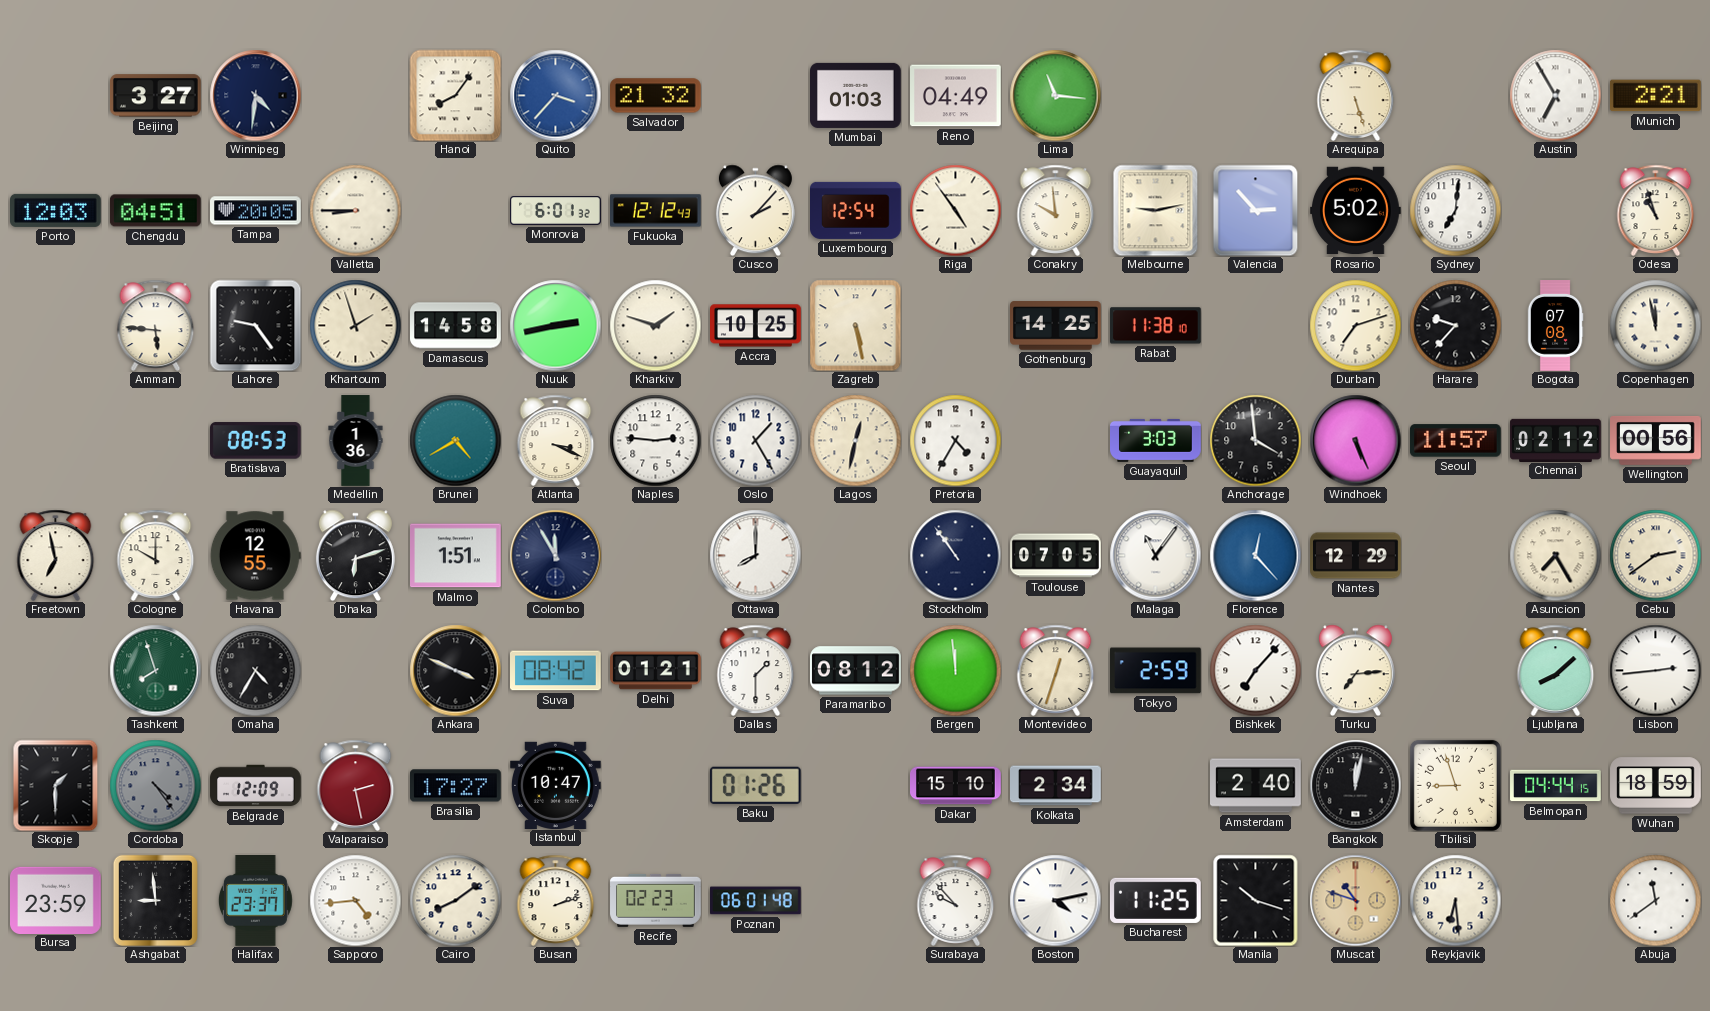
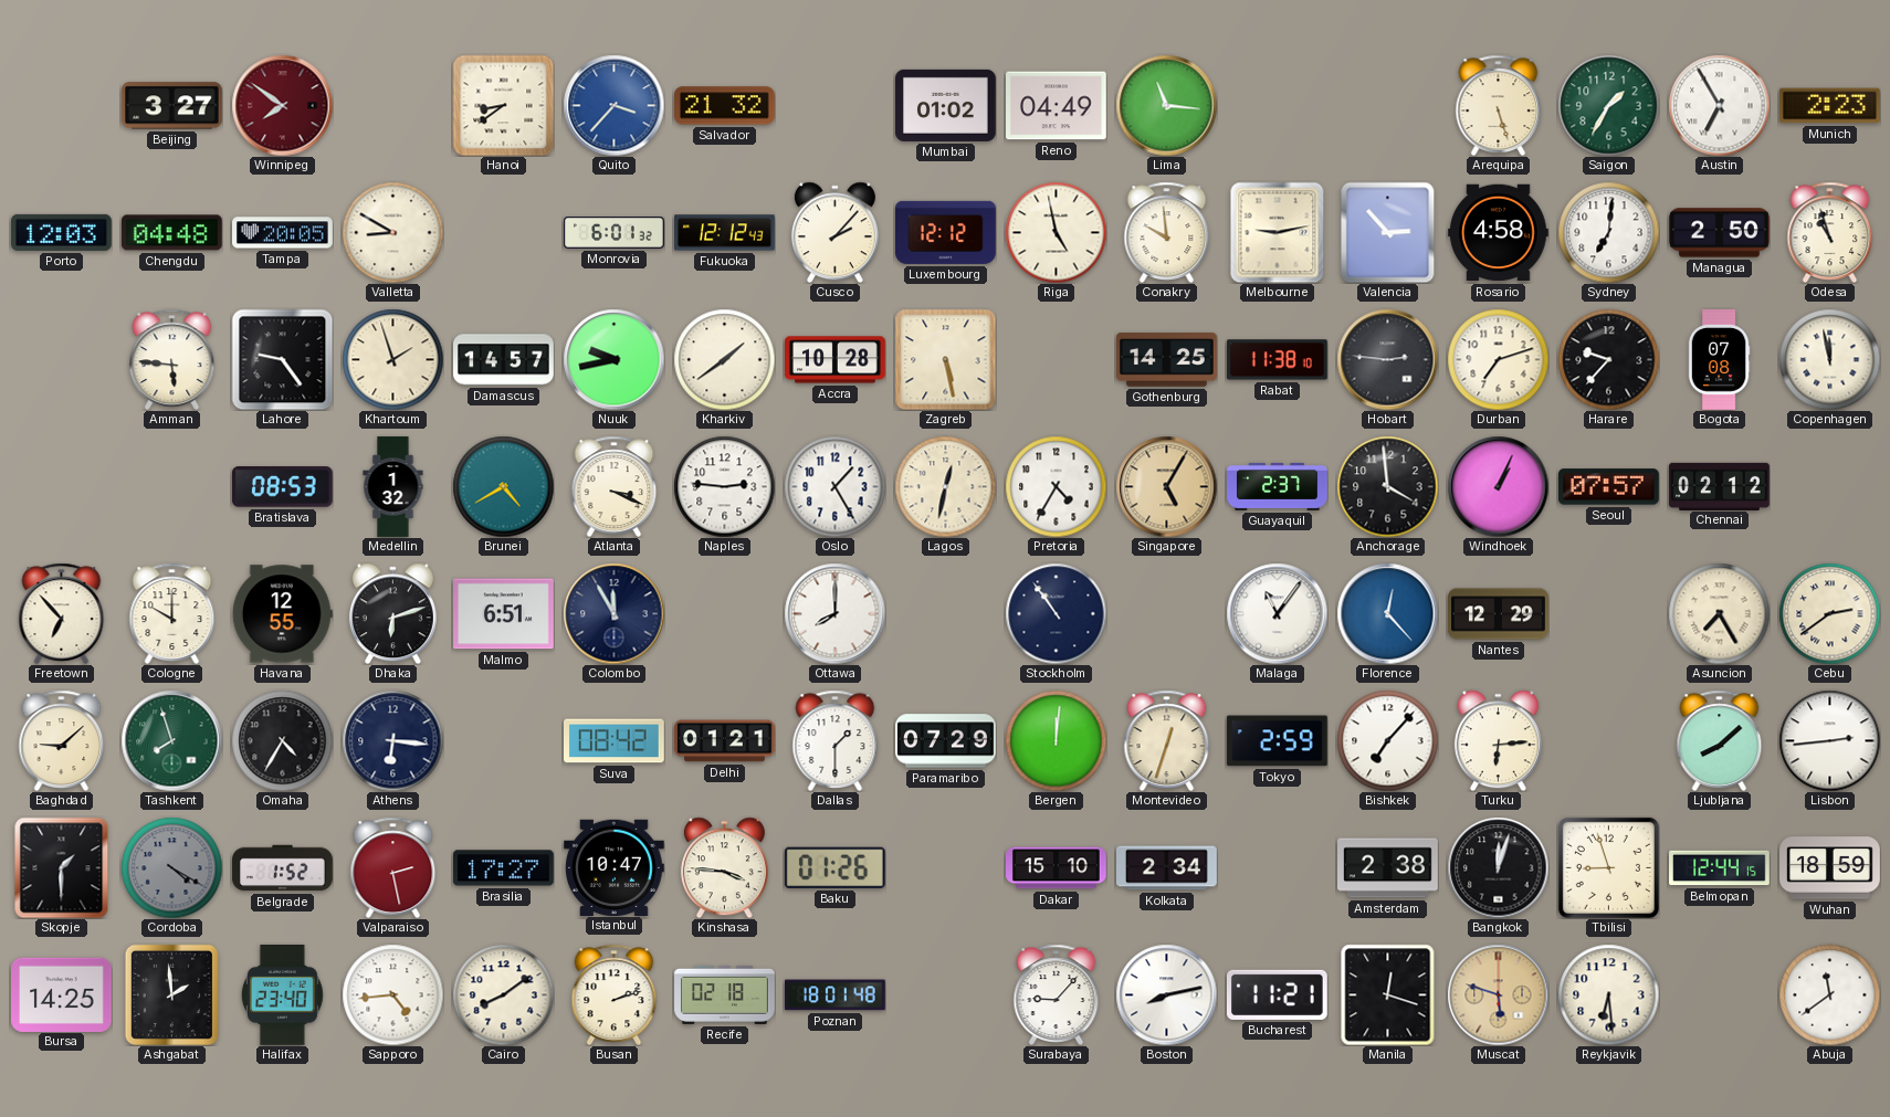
Winnipeg: 4:31 -> 7:51 (282, 105)
Winnipeg dial: navy -> burgundy (282, 105)
Hanoi: 8:06 -> 8:39 (503, 105)
Mumbai: 01:03 -> 01:02 (946, 105)
Saigon: none -> 1:35 (1608, 105)
Munich: 2:21 -> 2:23 (1829, 106)
Chengdu: 04:51 -> 04:48 (171, 233)
Valletta: 8:45 -> 8:50 (392, 232)
Luxembourg: 12:54 -> 12:12 (946, 232)
Riga: 4:54 -> 4:58 (1056, 232)
Rosario: 5:02 -> 4:58 (1499, 233)
Managua: none -> 2:50 (1720, 233)
Damascus: 14:58 -> 14:57 (504, 360)
Nuuk: 2:43 -> 9:43 (613, 359)
Kharkiv: 1:48 -> 1:39 (724, 359)
Accra: 10:25 -> 10:28 (836, 360)
Hobart: none -> 2:46 (1387, 359)
Medellin: 1:36 -> 1:32 (393, 487)
Singapore: none -> 5:05 (1166, 486)
Guayaquil: 3:03 -> 2:37 (1278, 486)
Windhoek: 5:26 -> 1:04 (1498, 486)
Seoul: 11:57 -> 07:57 (1609, 487)
Wellington: 00:56 -> none (1656, 440)
Freetown: 6:58 -> 6:53 (62, 613)
Malmo: 1:51 -> 6:51 (504, 614)
Toulouse: 07:05 -> none (1056, 556)
Baghdad: none -> 9:08 (62, 740)
Athens: none -> 6:16 (392, 740)
Ankara: 3:49 -> none (455, 670)
Paramaribo: 08:12 -> 07:29 (946, 741)
Bergen: 11:59 -> 12:01 (1056, 740)
Turku: 7:14 -> 6:14 (1498, 740)
Cordoba: 4:24 -> 4:20 (171, 867)
Belgrade: 12:09 -> 1:52 (283, 868)
Kinshasa: none -> 3:46 (724, 867)
Amsterdam: 2:40 -> 2:38 (1388, 868)
Bangkok: 12:02 -> 12:03 (1498, 867)
Belmopan: 04:44 -> 12:44 (1720, 868)
Bursa: 23:59 -> 14:25 (62, 994)
Ashgabat: 8:59 -> 1:59 (171, 994)
Halifax: 23:37 -> 23:40 (282, 995)
Recife: 02:23 -> 02:18 (725, 994)
Poznan: 06:01 -> 18:01 (836, 995)
Surabaya: 9:53 -> 9:07 (1057, 994)
Boston: 4:13 -> 8:13 (1166, 994)
Bucharest: 11:25 -> 11:21 (1277, 994)
Manila: 10:18 -> 12:18 (1388, 994)
Muscat: 10:48 -> 5:48 (1498, 994)
